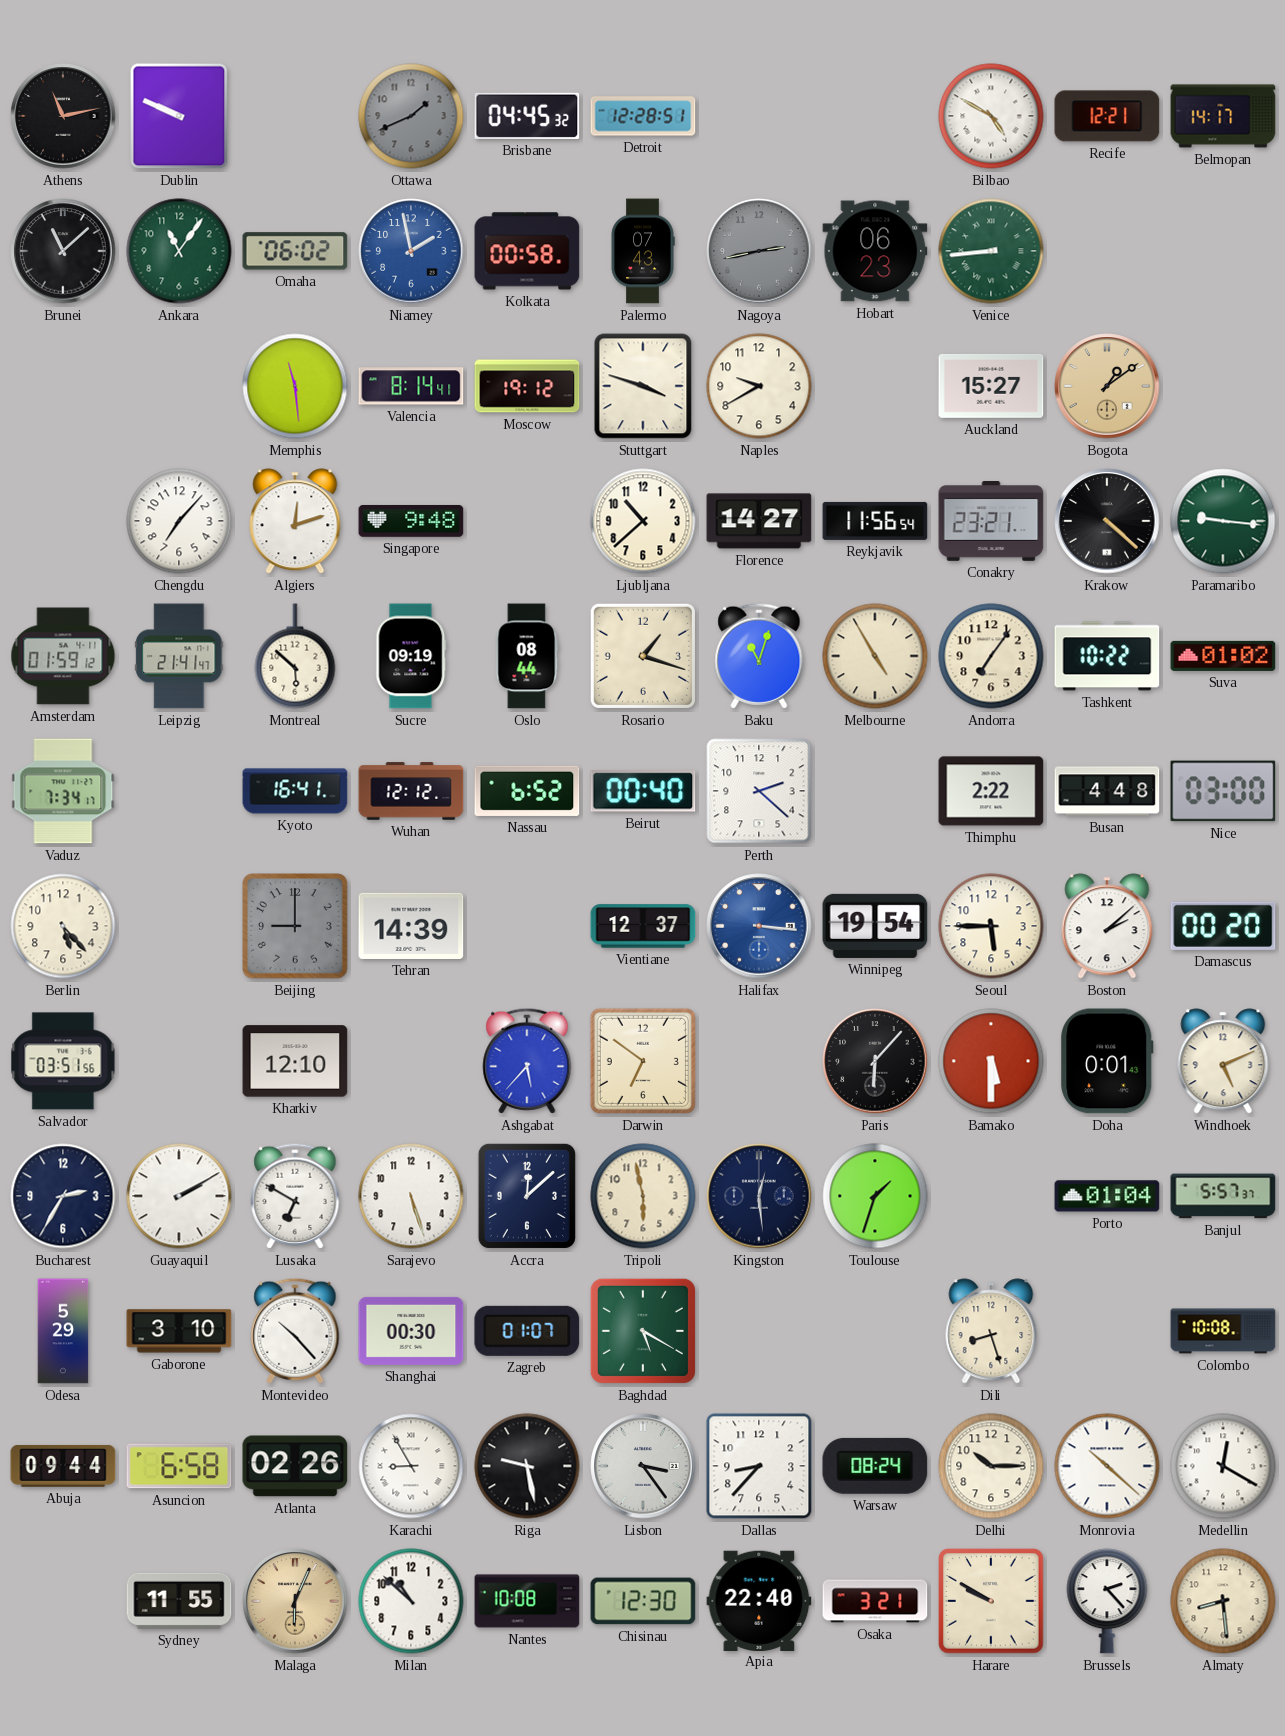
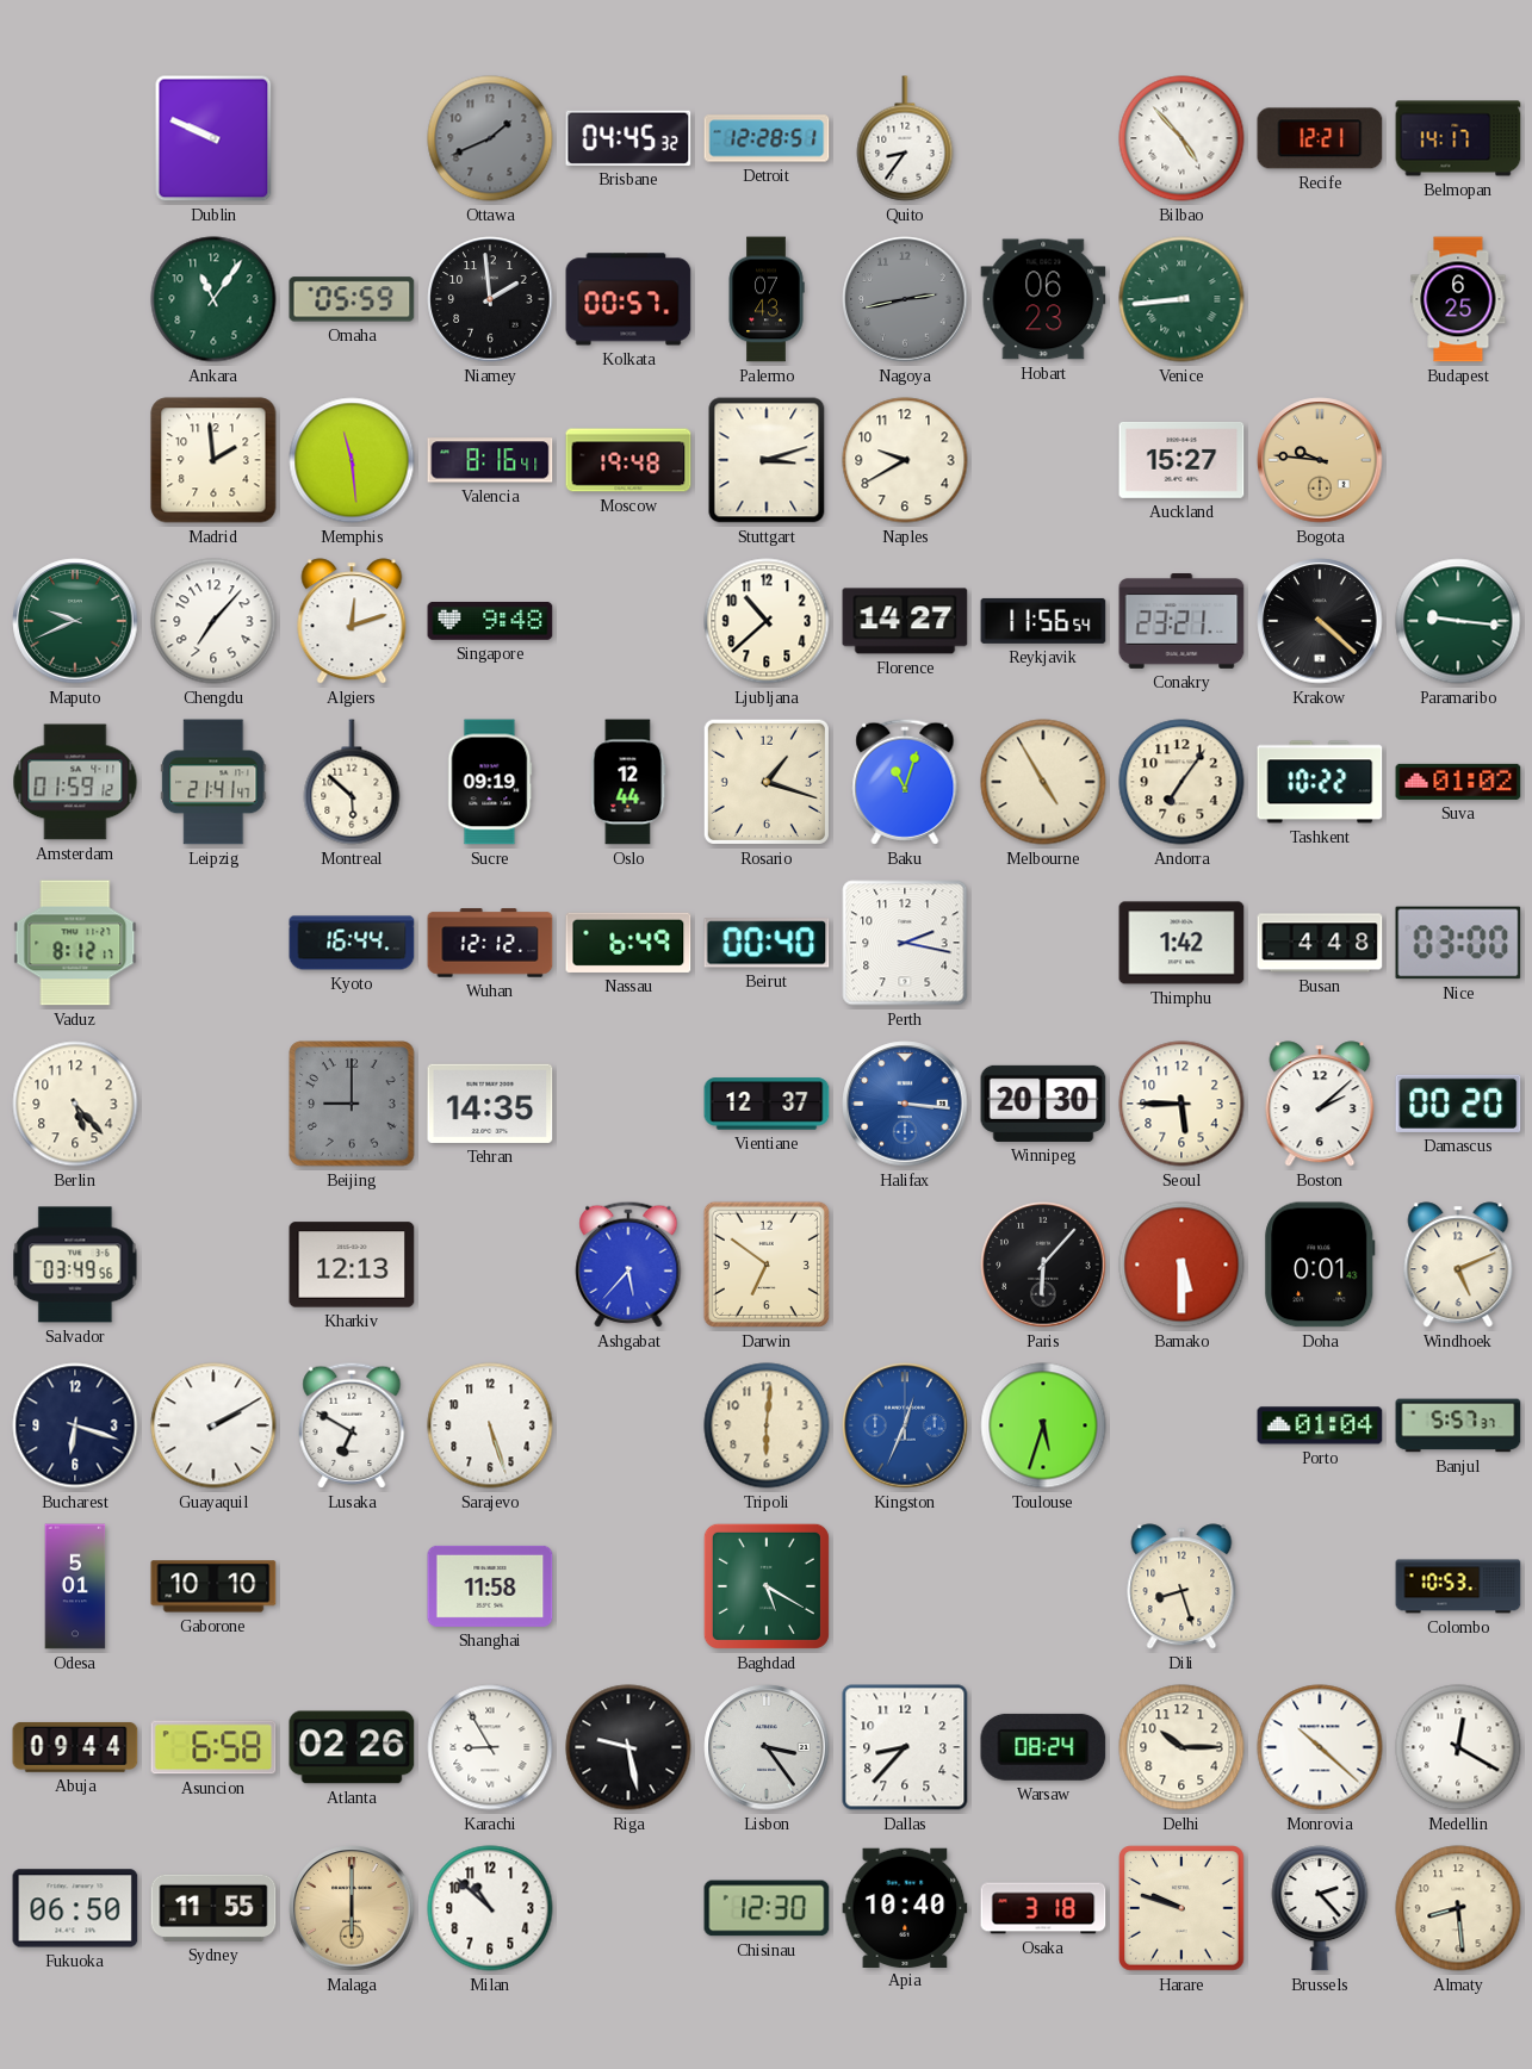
Athens: 11:13 -> none (63, 116)
Quito: none -> 8:36 (905, 138)
Bilbao: 4:50 -> 4:53 (1181, 138)
Brunei: 11:08 -> none (63, 251)
Omaha: 06:02 -> 05:59 (352, 299)
Niamey: 1:58 -> 1:59 (490, 299)
Niamey dial: blue -> black (490, 299)
Kolkata: 00:58 -> 00:57 (628, 299)
Budapest: none -> 6:25 (1458, 299)
Madrid: none -> 1:59 (213, 460)
Valencia: 8:14 -> 8:16 (490, 460)
Moscow: 19:12 -> 19:48 (628, 460)
Stuttgart: 3:48 -> 3:12 (767, 460)
Bogota: 1:09 -> 9:46 (1320, 460)
Maputo: none -> 9:41 (75, 621)
Oslo: 08:44 -> 12:44 (628, 782)
Vaduz: 7:34 -> 8:12 (75, 943)
Kyoto: 16:41 -> 16:44 (352, 943)
Nassau: 6:52 -> 6:49 (628, 943)
Perth: 2:22 -> 2:17 (905, 943)
Thimphu: 2:22 -> 1:42 (1181, 943)
Tehran: 14:39 -> 14:35 (490, 1104)
Winnipeg: 19:54 -> 20:30 (1043, 1104)
Salvador: 03:51 -> 03:49 (75, 1265)
Kharkiv: 12:10 -> 12:13 (352, 1265)
Bucharest: 2:35 -> 6:18 (75, 1425)
Accra: 12:08 -> none (527, 1196)
Tripoli: 5:58 -> 6:01 (767, 1425)
Kingston: 12:29 -> 12:34 (905, 1425)
Kingston dial: navy -> blue (905, 1425)
Toulouse: 1:33 -> 5:33 (1043, 1425)
Odesa: 5:29 -> 5:01 (75, 1586)
Gaborone: 3:10 -> 10:10 (213, 1586)
Montevideo: 10:23 -> none (295, 1331)
Shanghai: 00:30 -> 11:58 (490, 1586)
Zagreb: 01:07 -> none (527, 1331)
Colombo: 10:08 -> 10:53 (1458, 1586)
Fukuoka: none -> 06:50 (75, 1908)
Malaga: 6:04 -> 6:00 (352, 1908)
Nantes: 10:08 -> none (527, 1601)
Apia: 22:40 -> 10:40 (905, 1907)
Osaka: 3:21 -> 3:18 (1043, 1908)
Harare: 9:50 -> 9:48 (1181, 1908)
